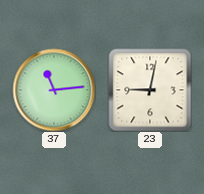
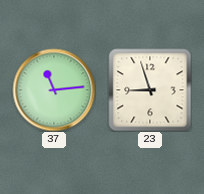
23: 9:02 -> 8:57 (150, 90)
